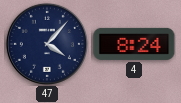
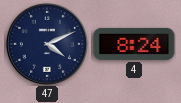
47: 4:07 -> 4:11 (47, 44)
